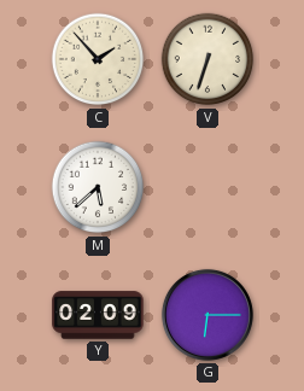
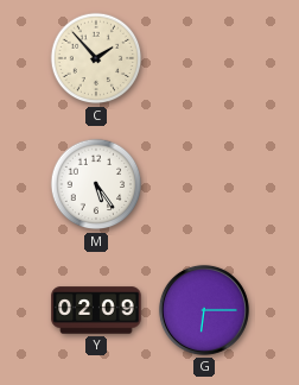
V: 6:33 -> none (207, 59)
M: 5:38 -> 5:24 (96, 184)
